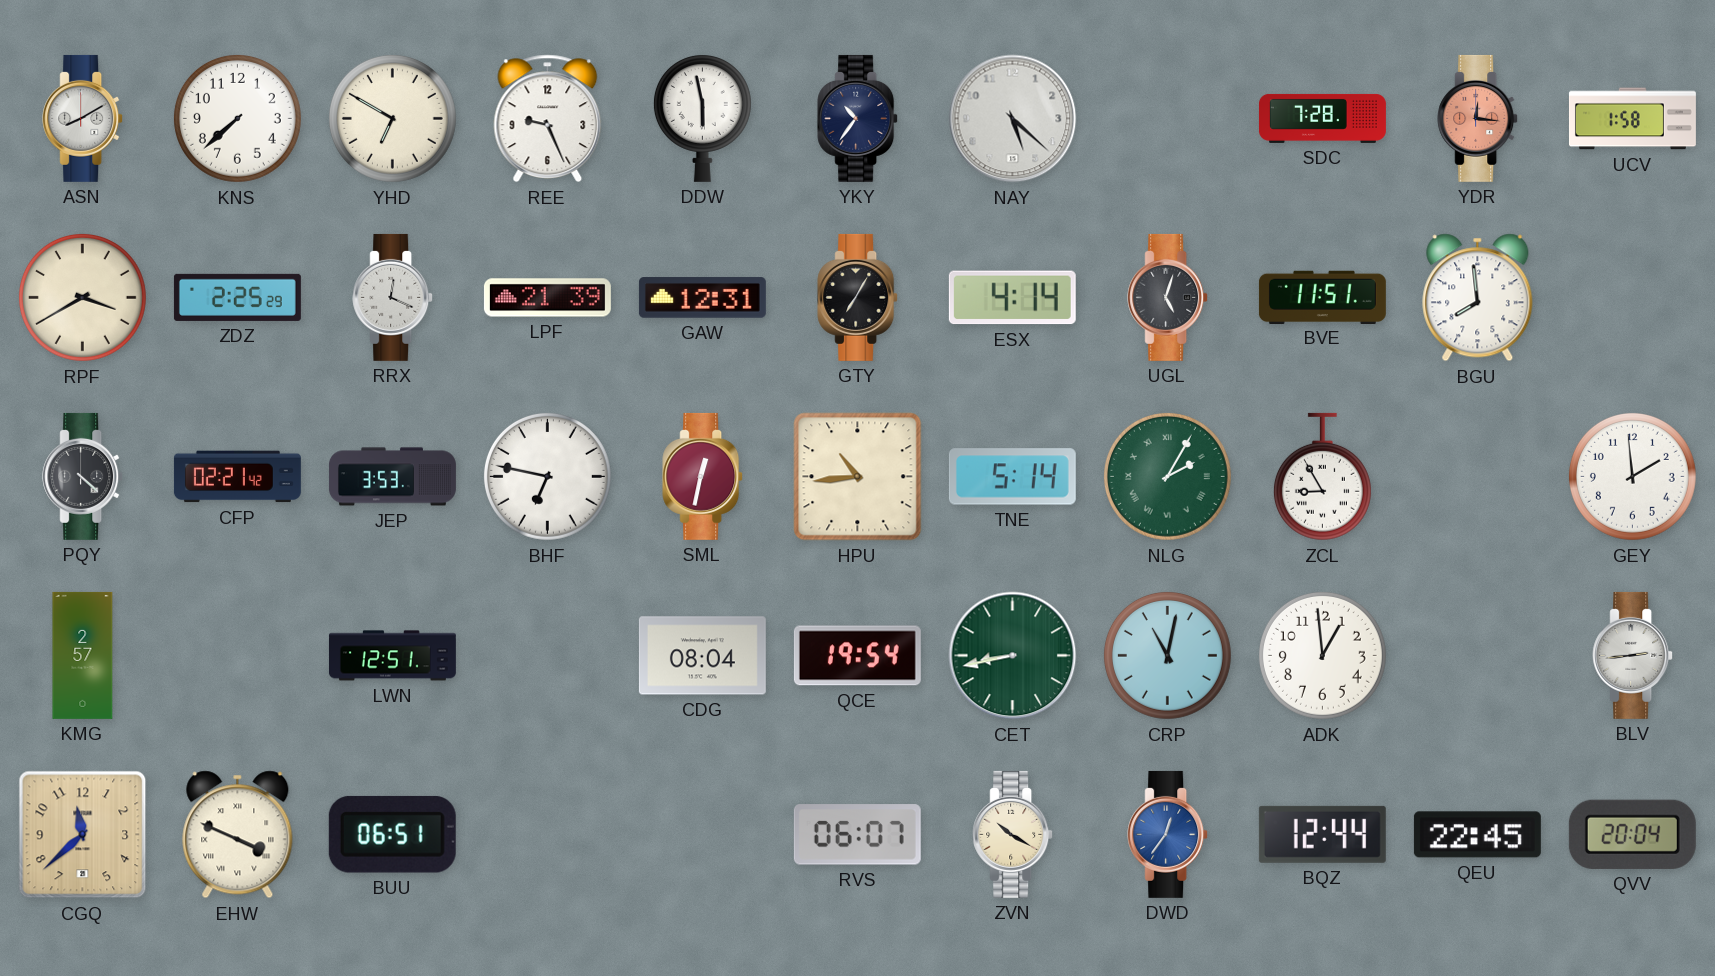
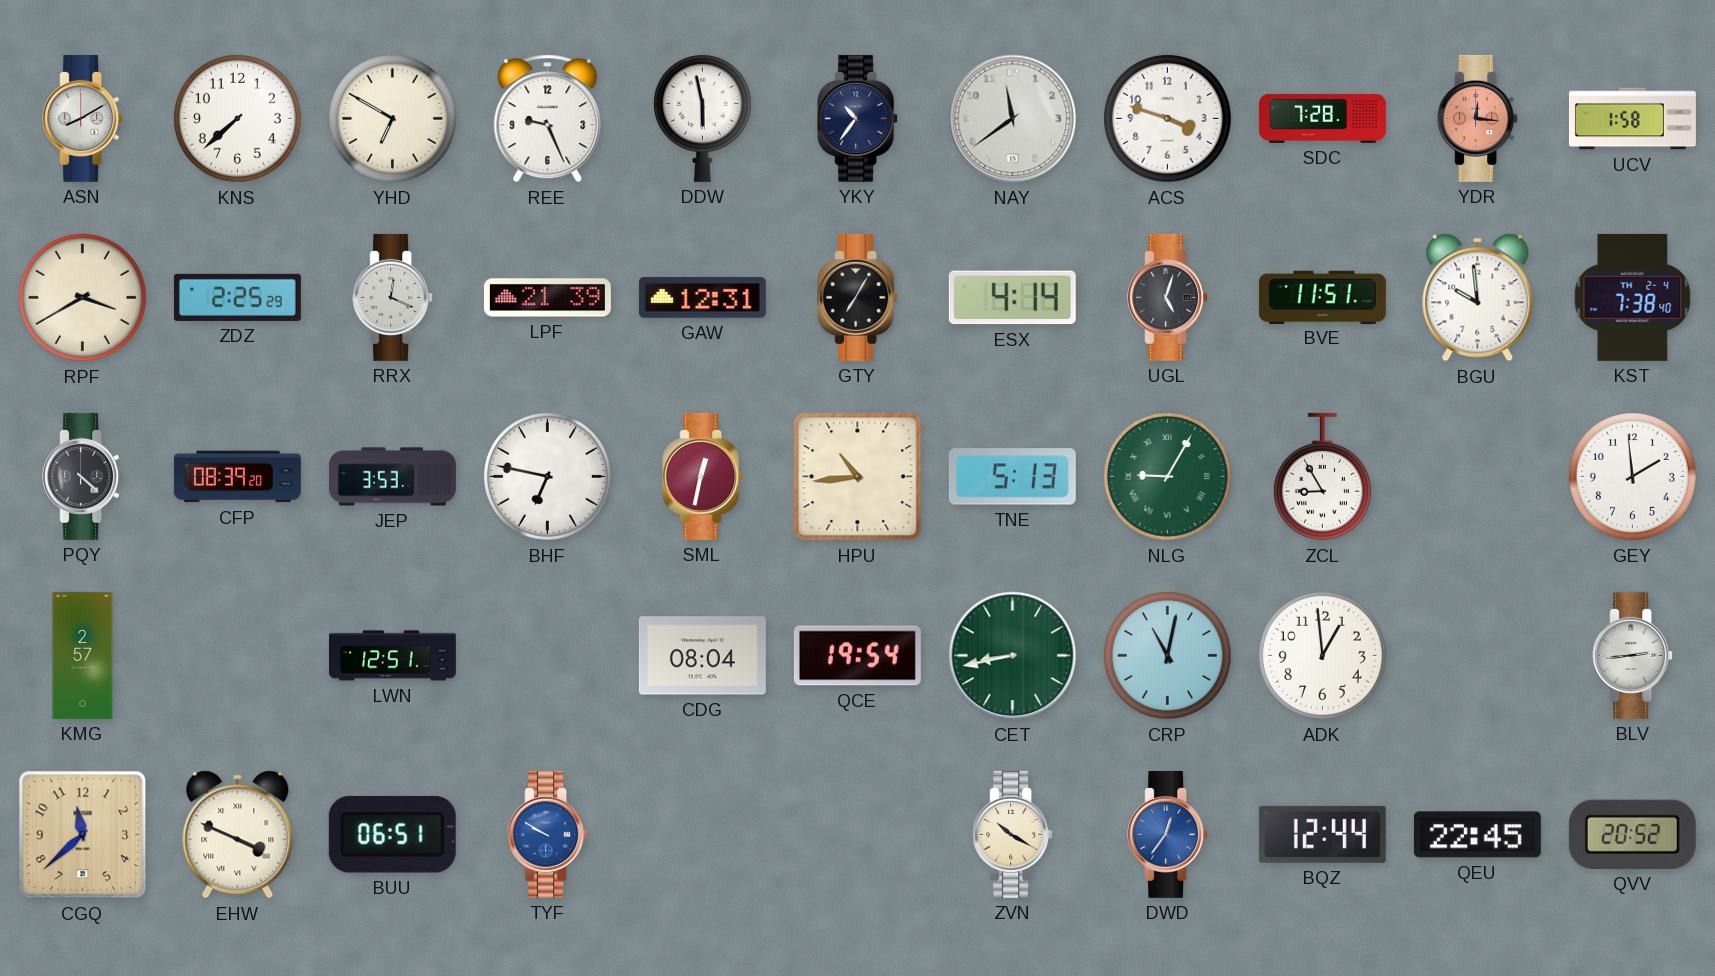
NAY: 5:22 -> 11:39 (1013, 119)
ACS: none -> 3:48 (1167, 118)
BGU: 7:59 -> 9:59 (1478, 298)
KST: none -> 7:38 (1633, 297)
CFP: 02:21 -> 08:39 (237, 477)
TNE: 5:14 -> 5:13 (1012, 477)
NLG: 2:05 -> 9:05 (1167, 476)
TYF: none -> 9:50 (548, 834)
RVS: 06:07 -> none (857, 835)
QVV: 20:04 -> 20:52 (1632, 834)
